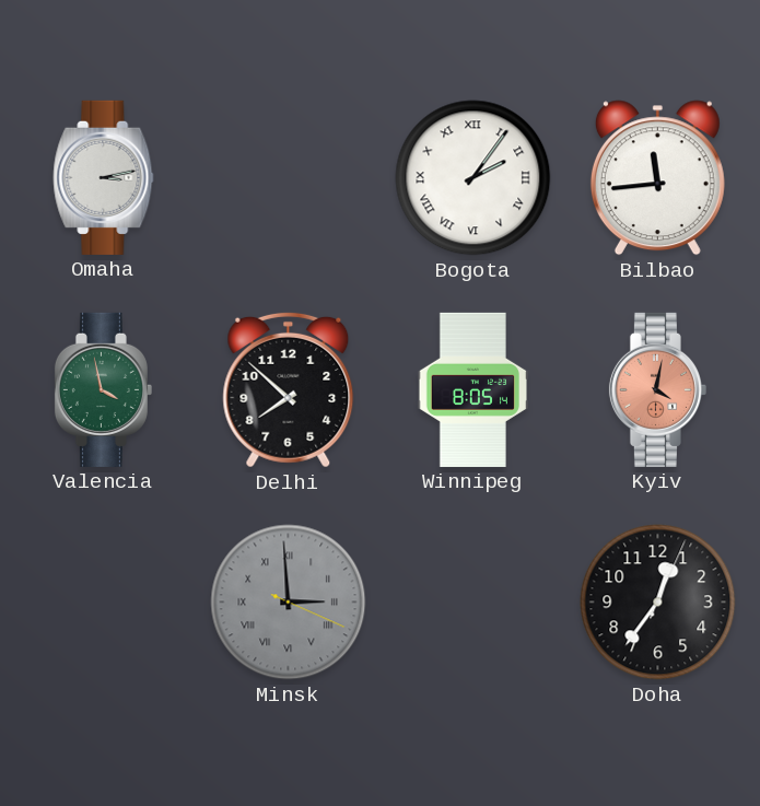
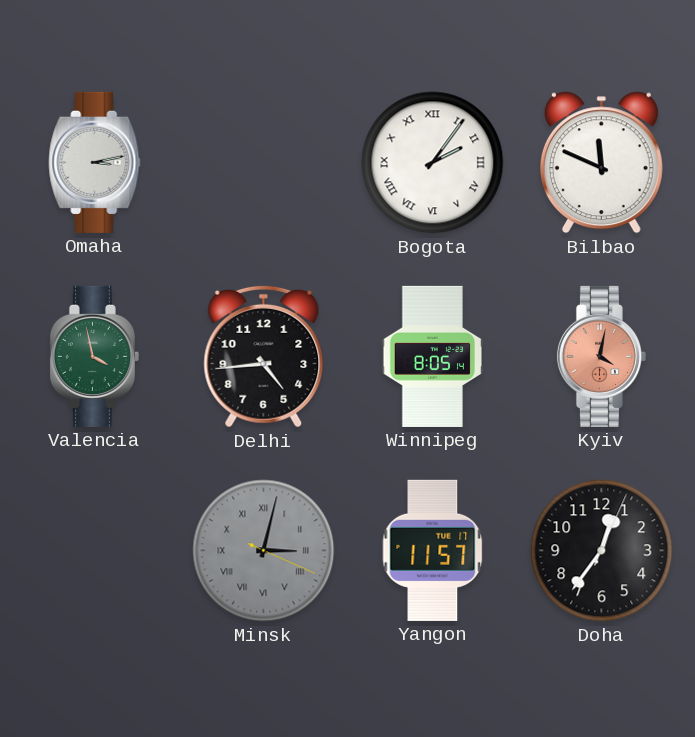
Bilbao: 11:44 -> 11:49 (601, 163)
Delhi: 7:52 -> 4:44 (264, 356)
Minsk: 2:59 -> 3:02 (264, 551)
Yangon: none -> 11:57 (433, 550)
